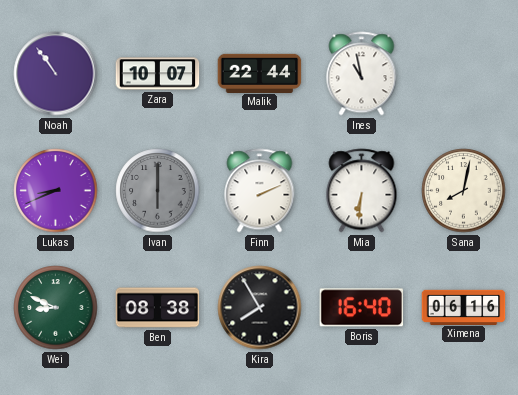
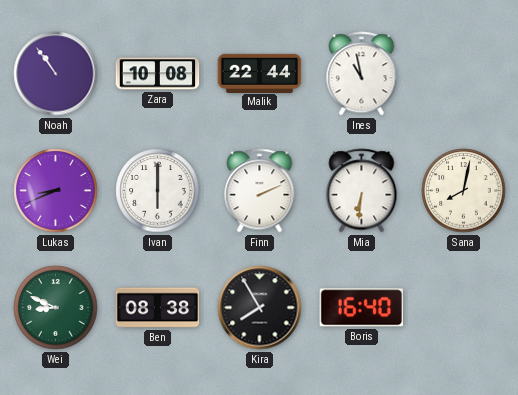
Zara: 10:07 -> 10:08 (158, 74)
Ivan dial: grey -> white (158, 191)
Ximena: 06:16 -> none (464, 307)
